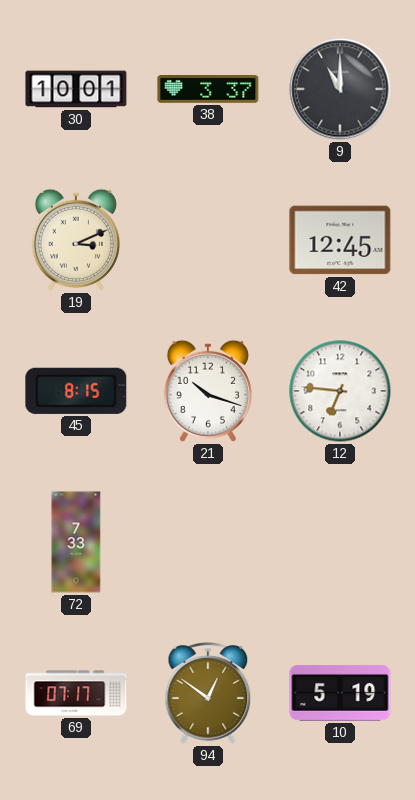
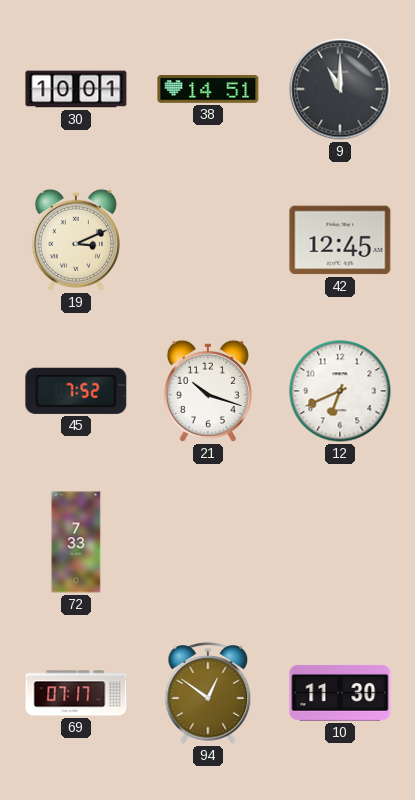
38: 3:37 -> 14:51 (208, 90)
45: 8:15 -> 7:52 (76, 391)
12: 6:46 -> 6:41 (340, 391)
10: 5:19 -> 11:30 (340, 693)
